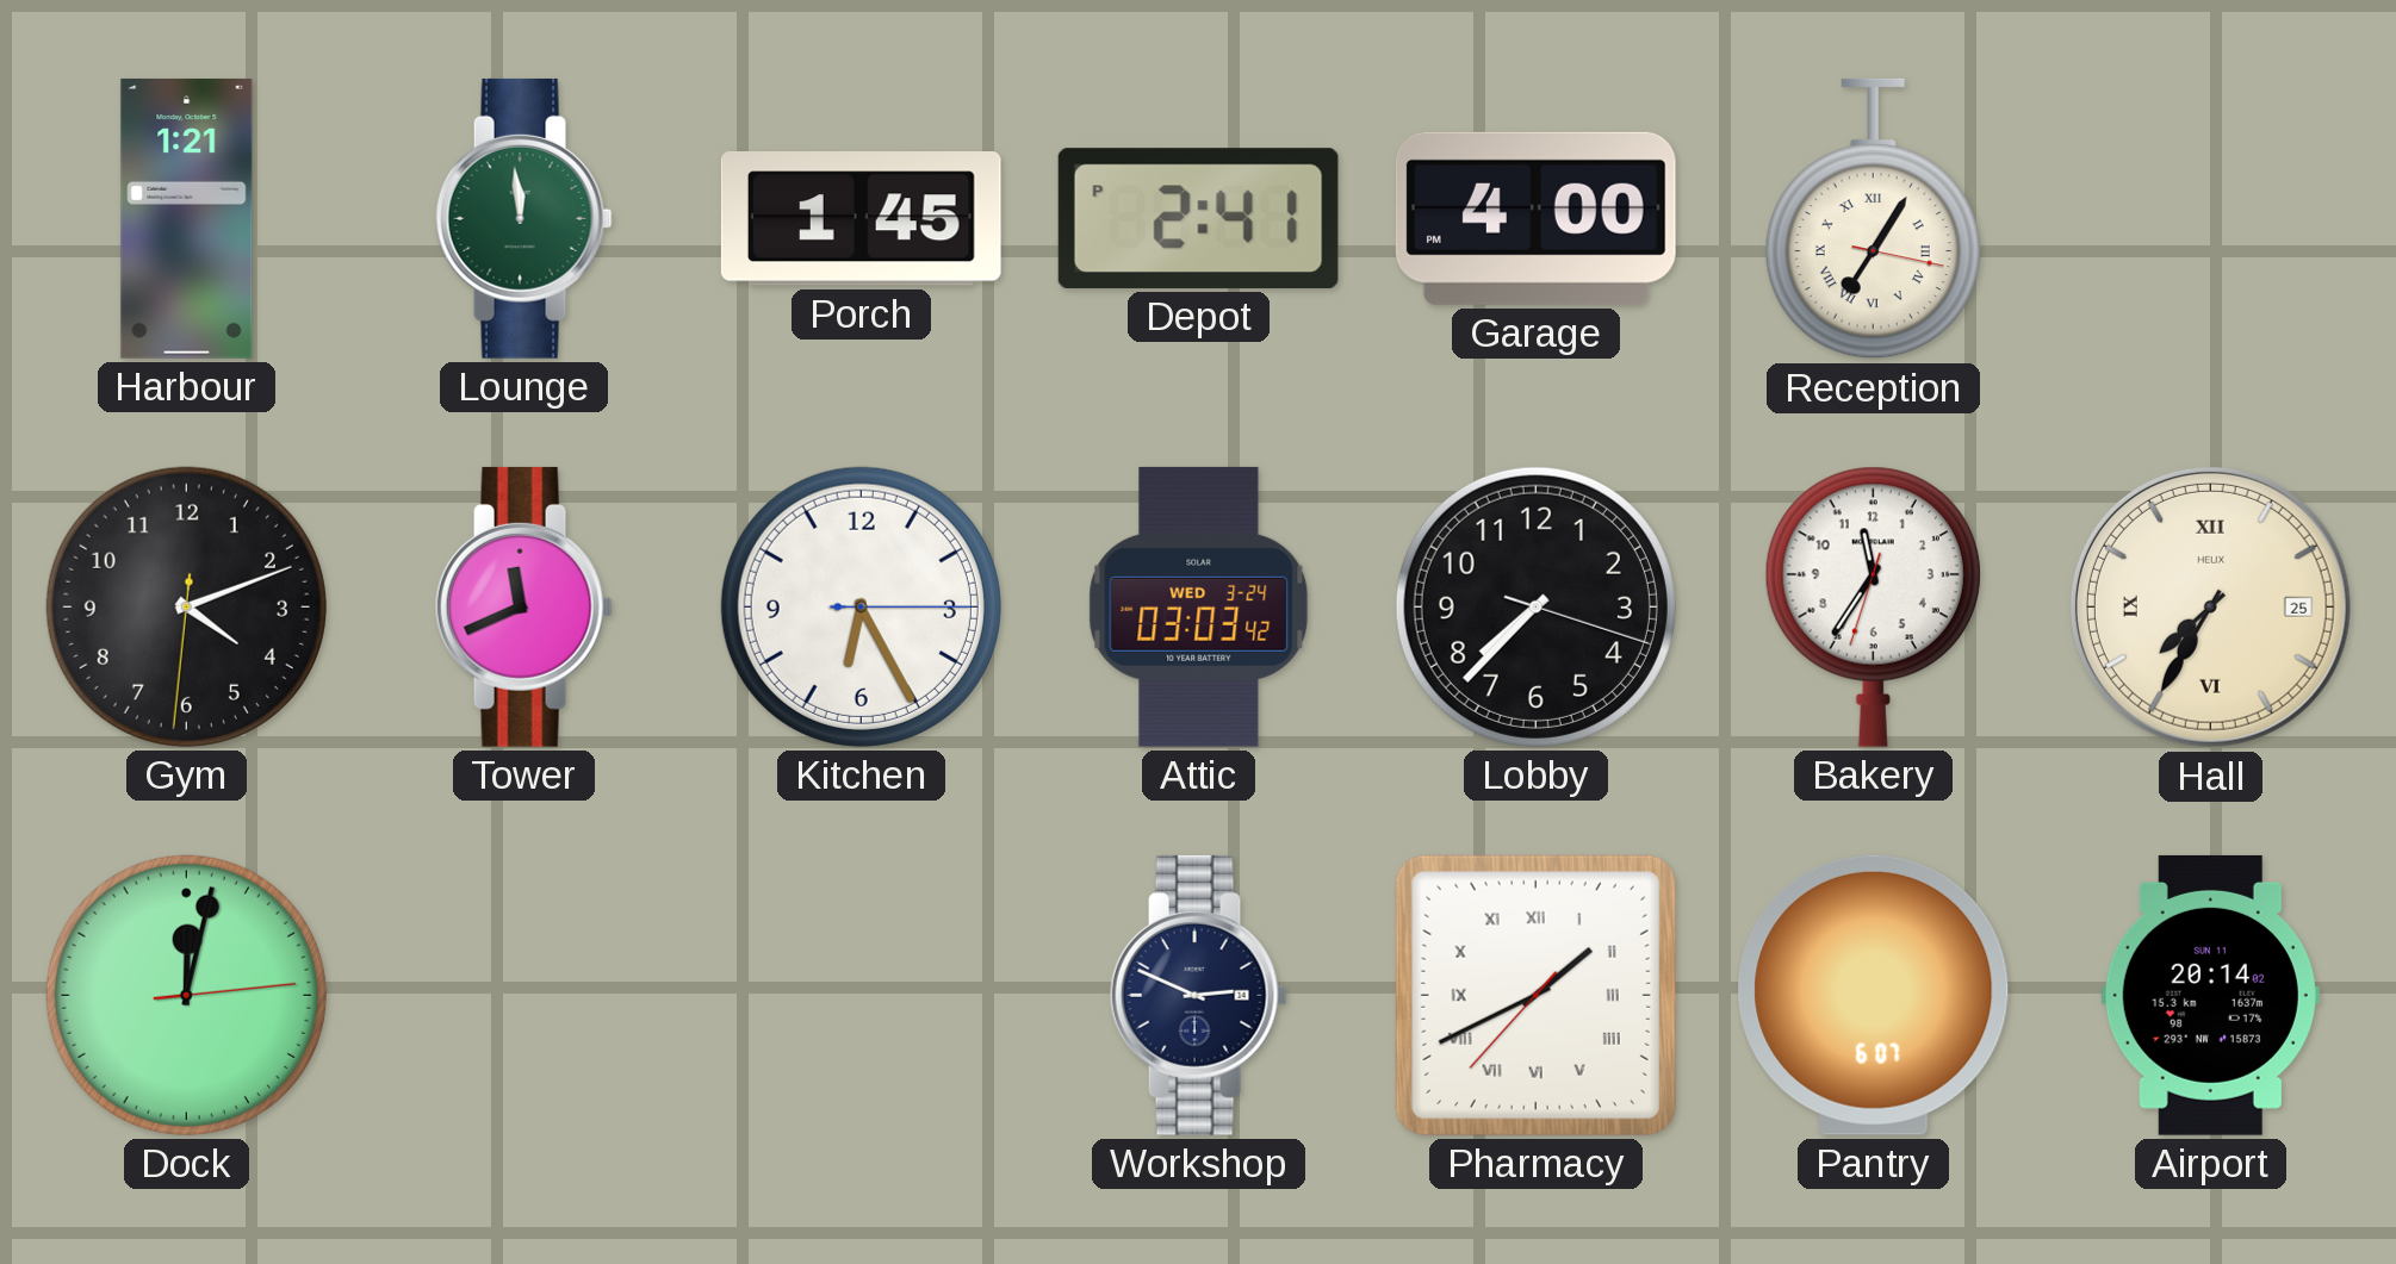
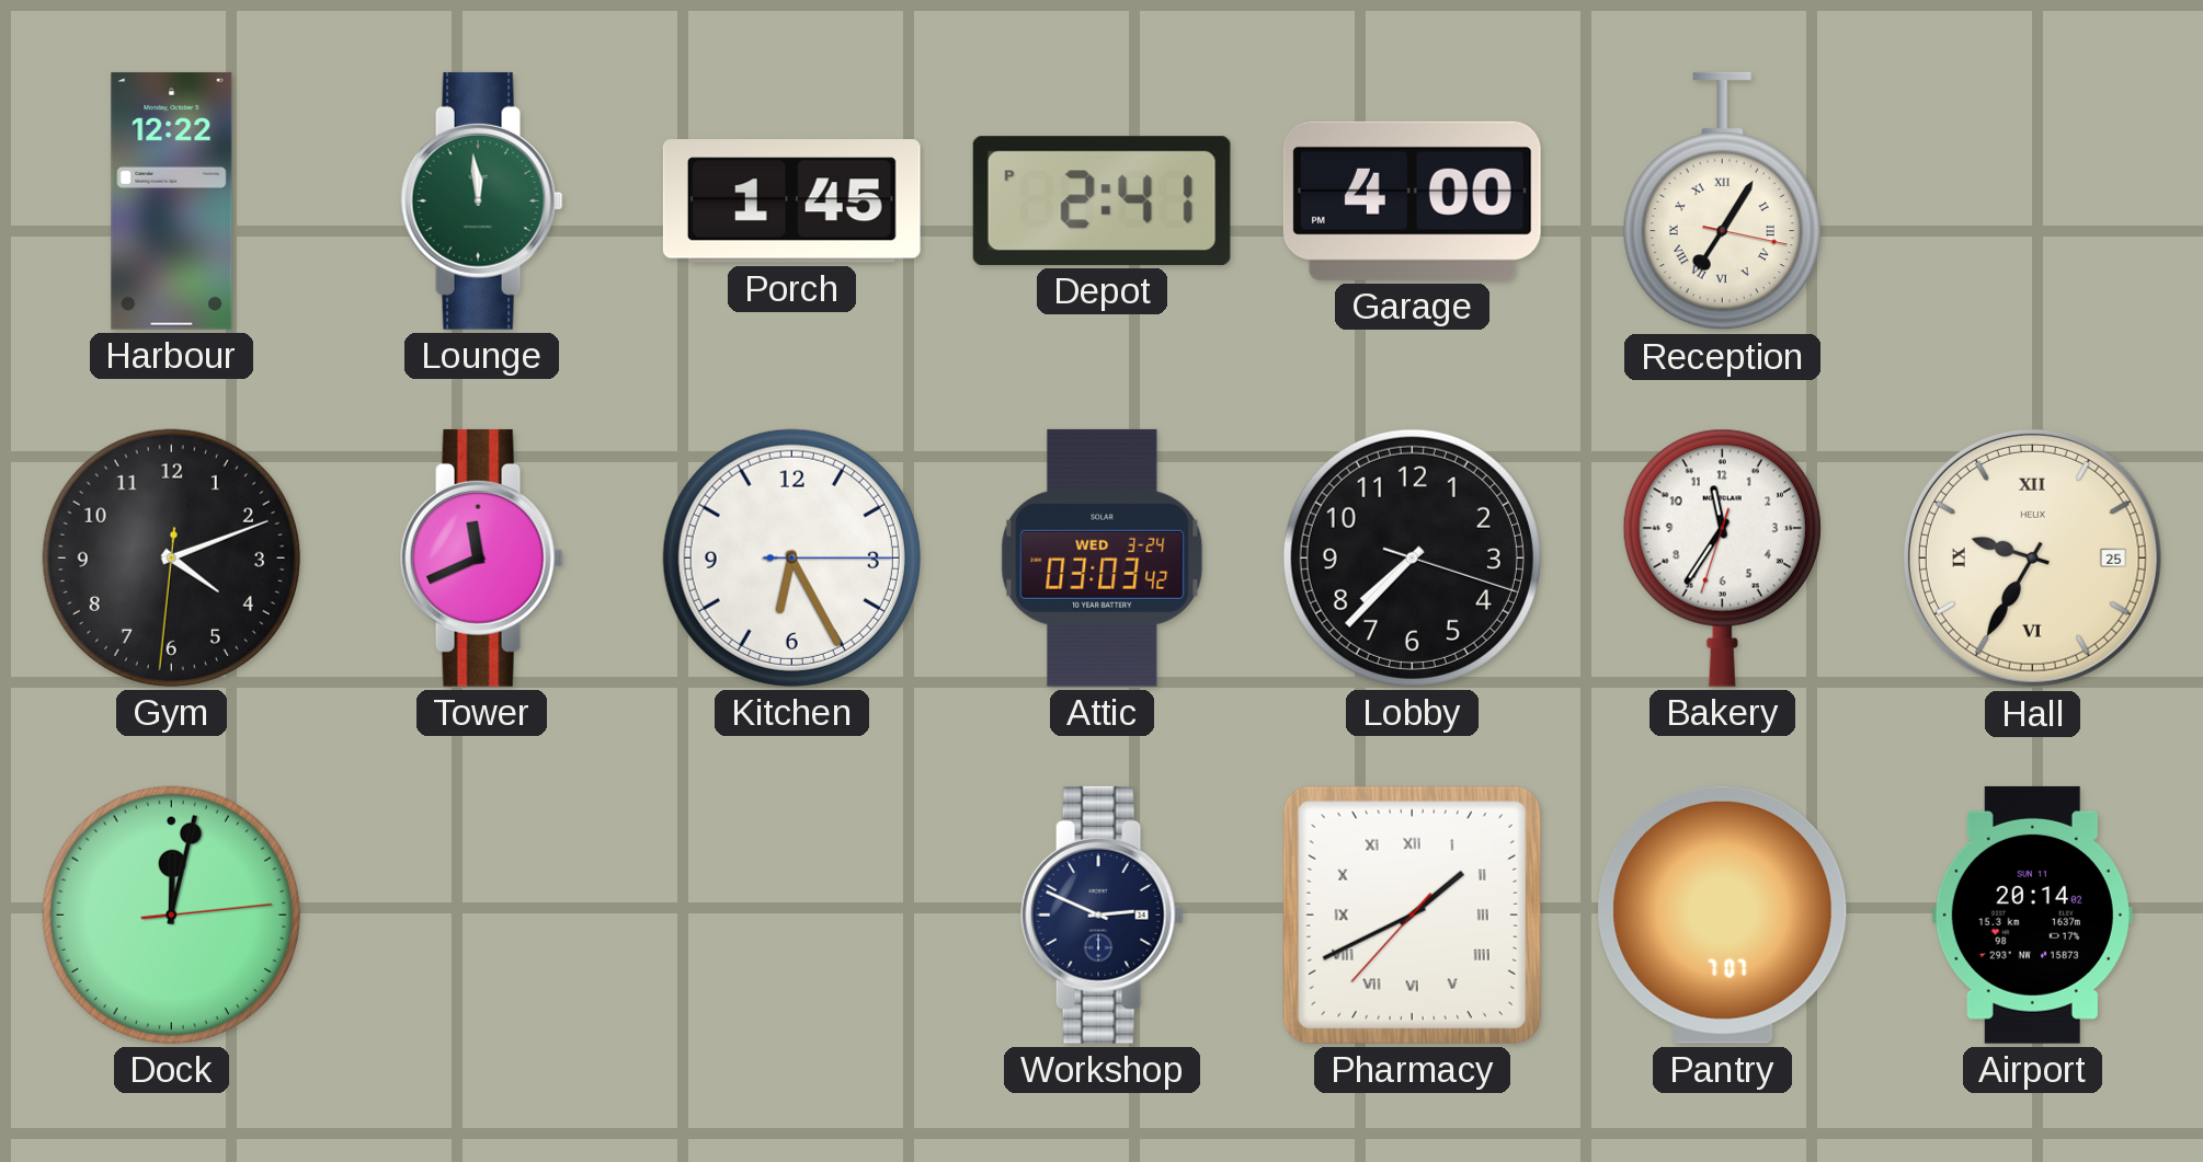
Harbour: 1:21 -> 12:22 (172, 200)
Hall: 7:35 -> 9:35 (2032, 557)
Pantry: 6:07 -> 7:07 (1723, 914)
